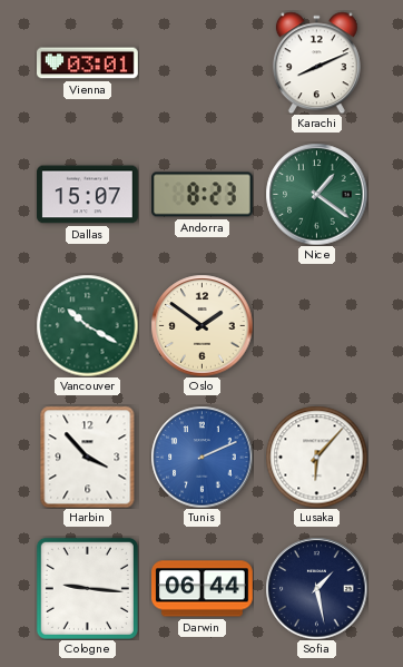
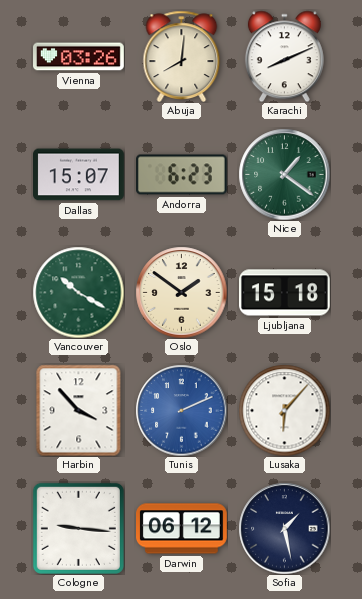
Vienna: 03:01 -> 03:26 (79, 57)
Abuja: none -> 8:01 (182, 56)
Andorra: 8:23 -> 6:23 (182, 175)
Ljubljana: none -> 15:18 (285, 293)
Darwin: 06:44 -> 06:12 (182, 529)
